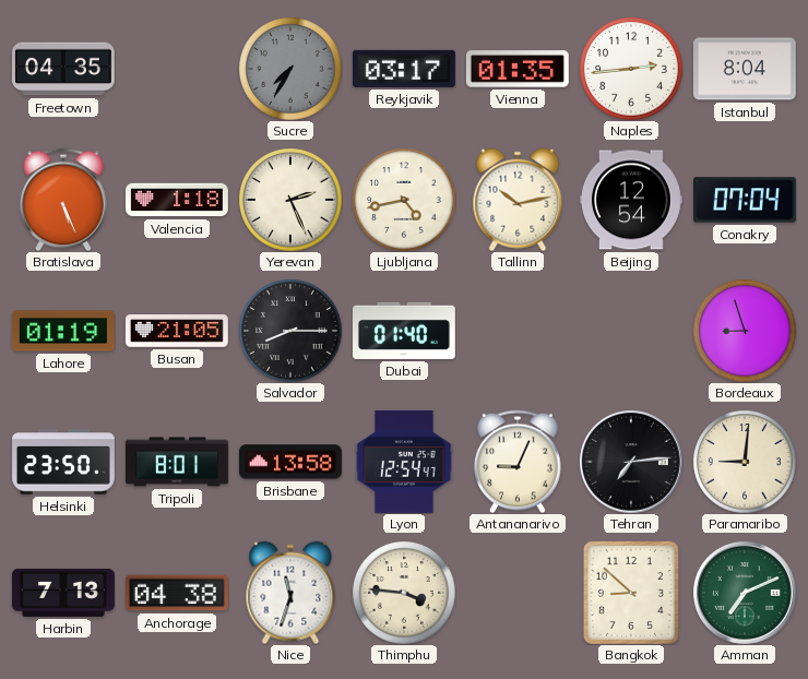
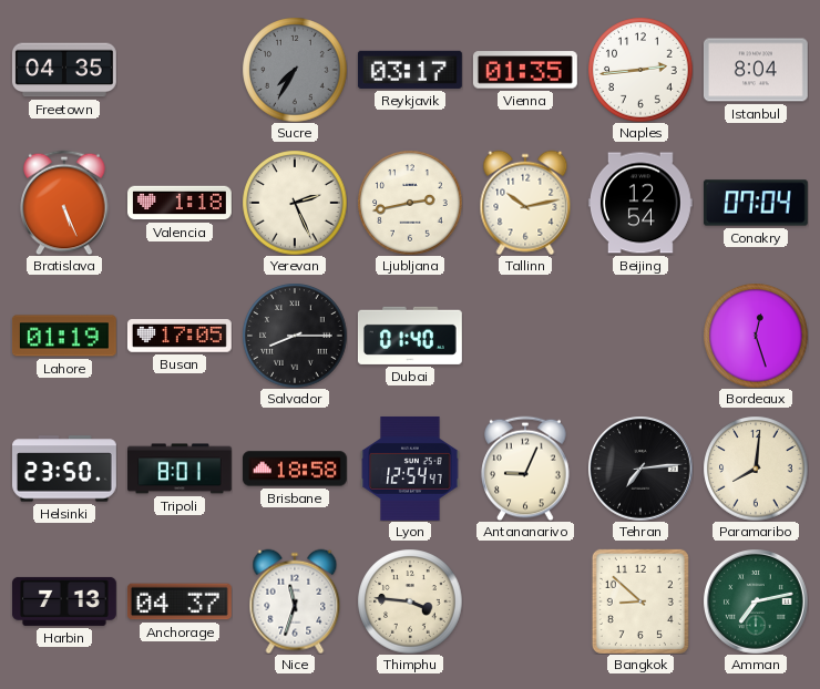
Ljubljana: 4:43 -> 2:43 (410, 203)
Busan: 21:05 -> 17:05 (180, 337)
Bordeaux: 8:57 -> 12:27 (756, 336)
Brisbane: 13:58 -> 18:58 (295, 469)
Paramaribo: 9:01 -> 8:01 (756, 469)
Anchorage: 04:38 -> 04:37 (180, 601)
Amman: 7:11 -> 7:13 (756, 601)
